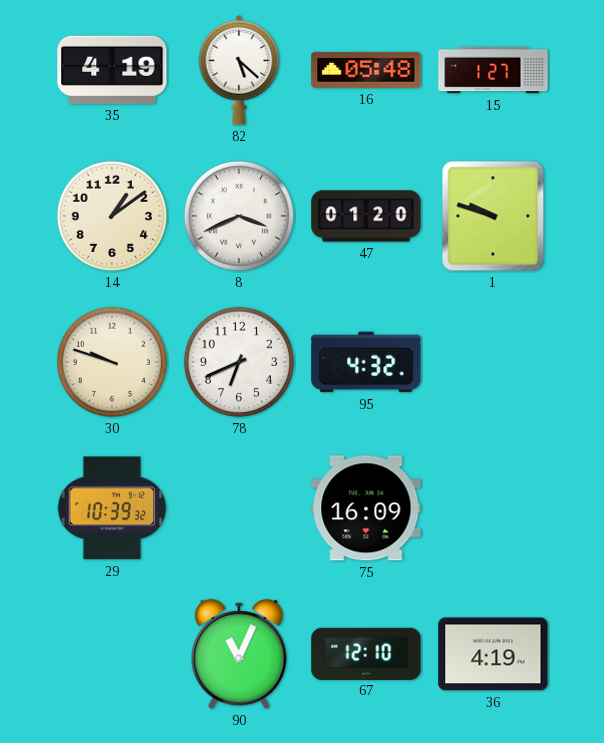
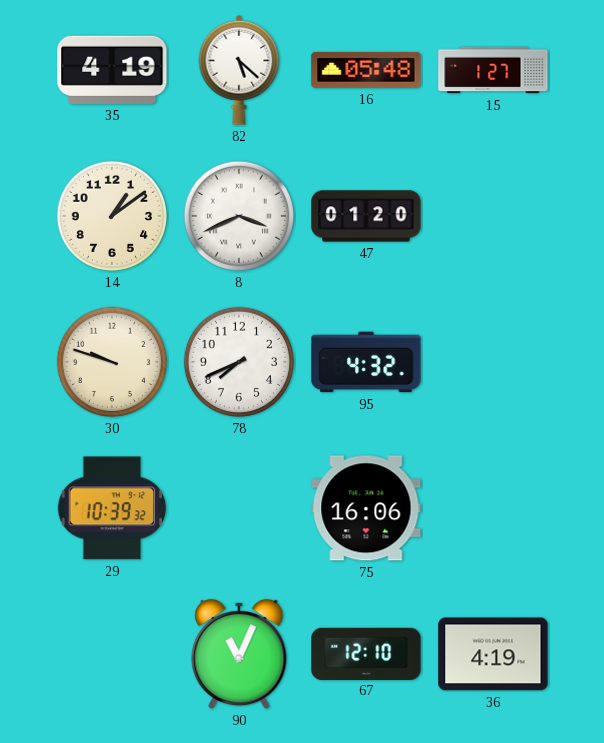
1: 9:48 -> none (493, 216)
78: 6:41 -> 7:41 (239, 362)
75: 16:09 -> 16:06 (366, 508)
